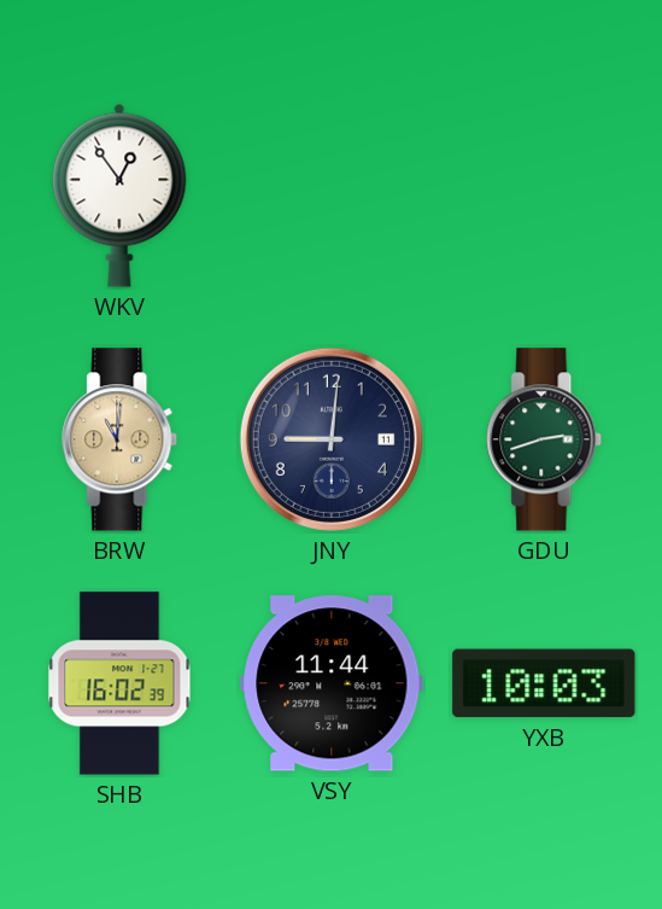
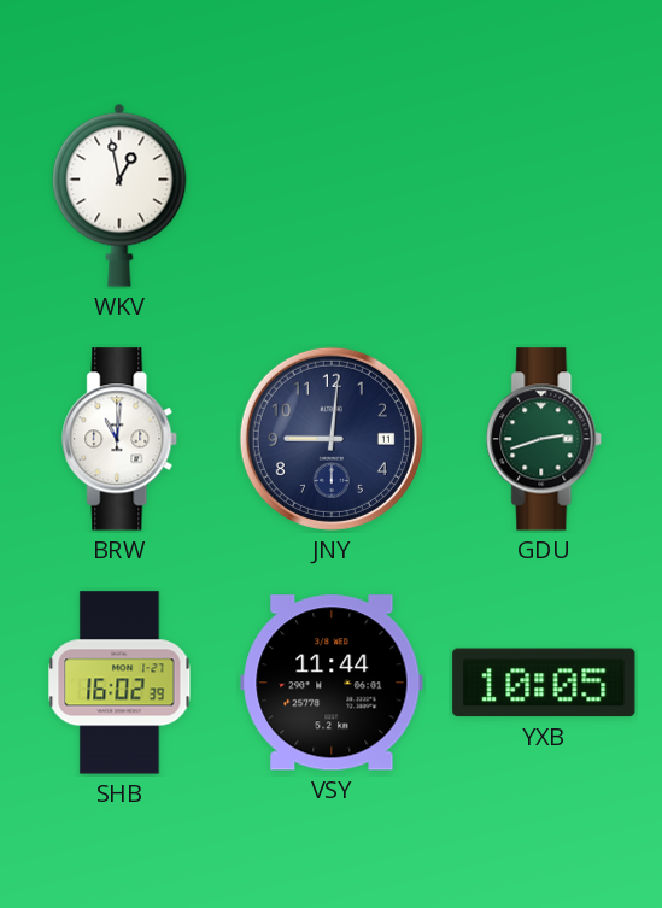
WKV: 12:54 -> 12:58 (119, 195)
BRW dial: champagne -> white (121, 439)
YXB: 10:03 -> 10:05 (544, 683)
